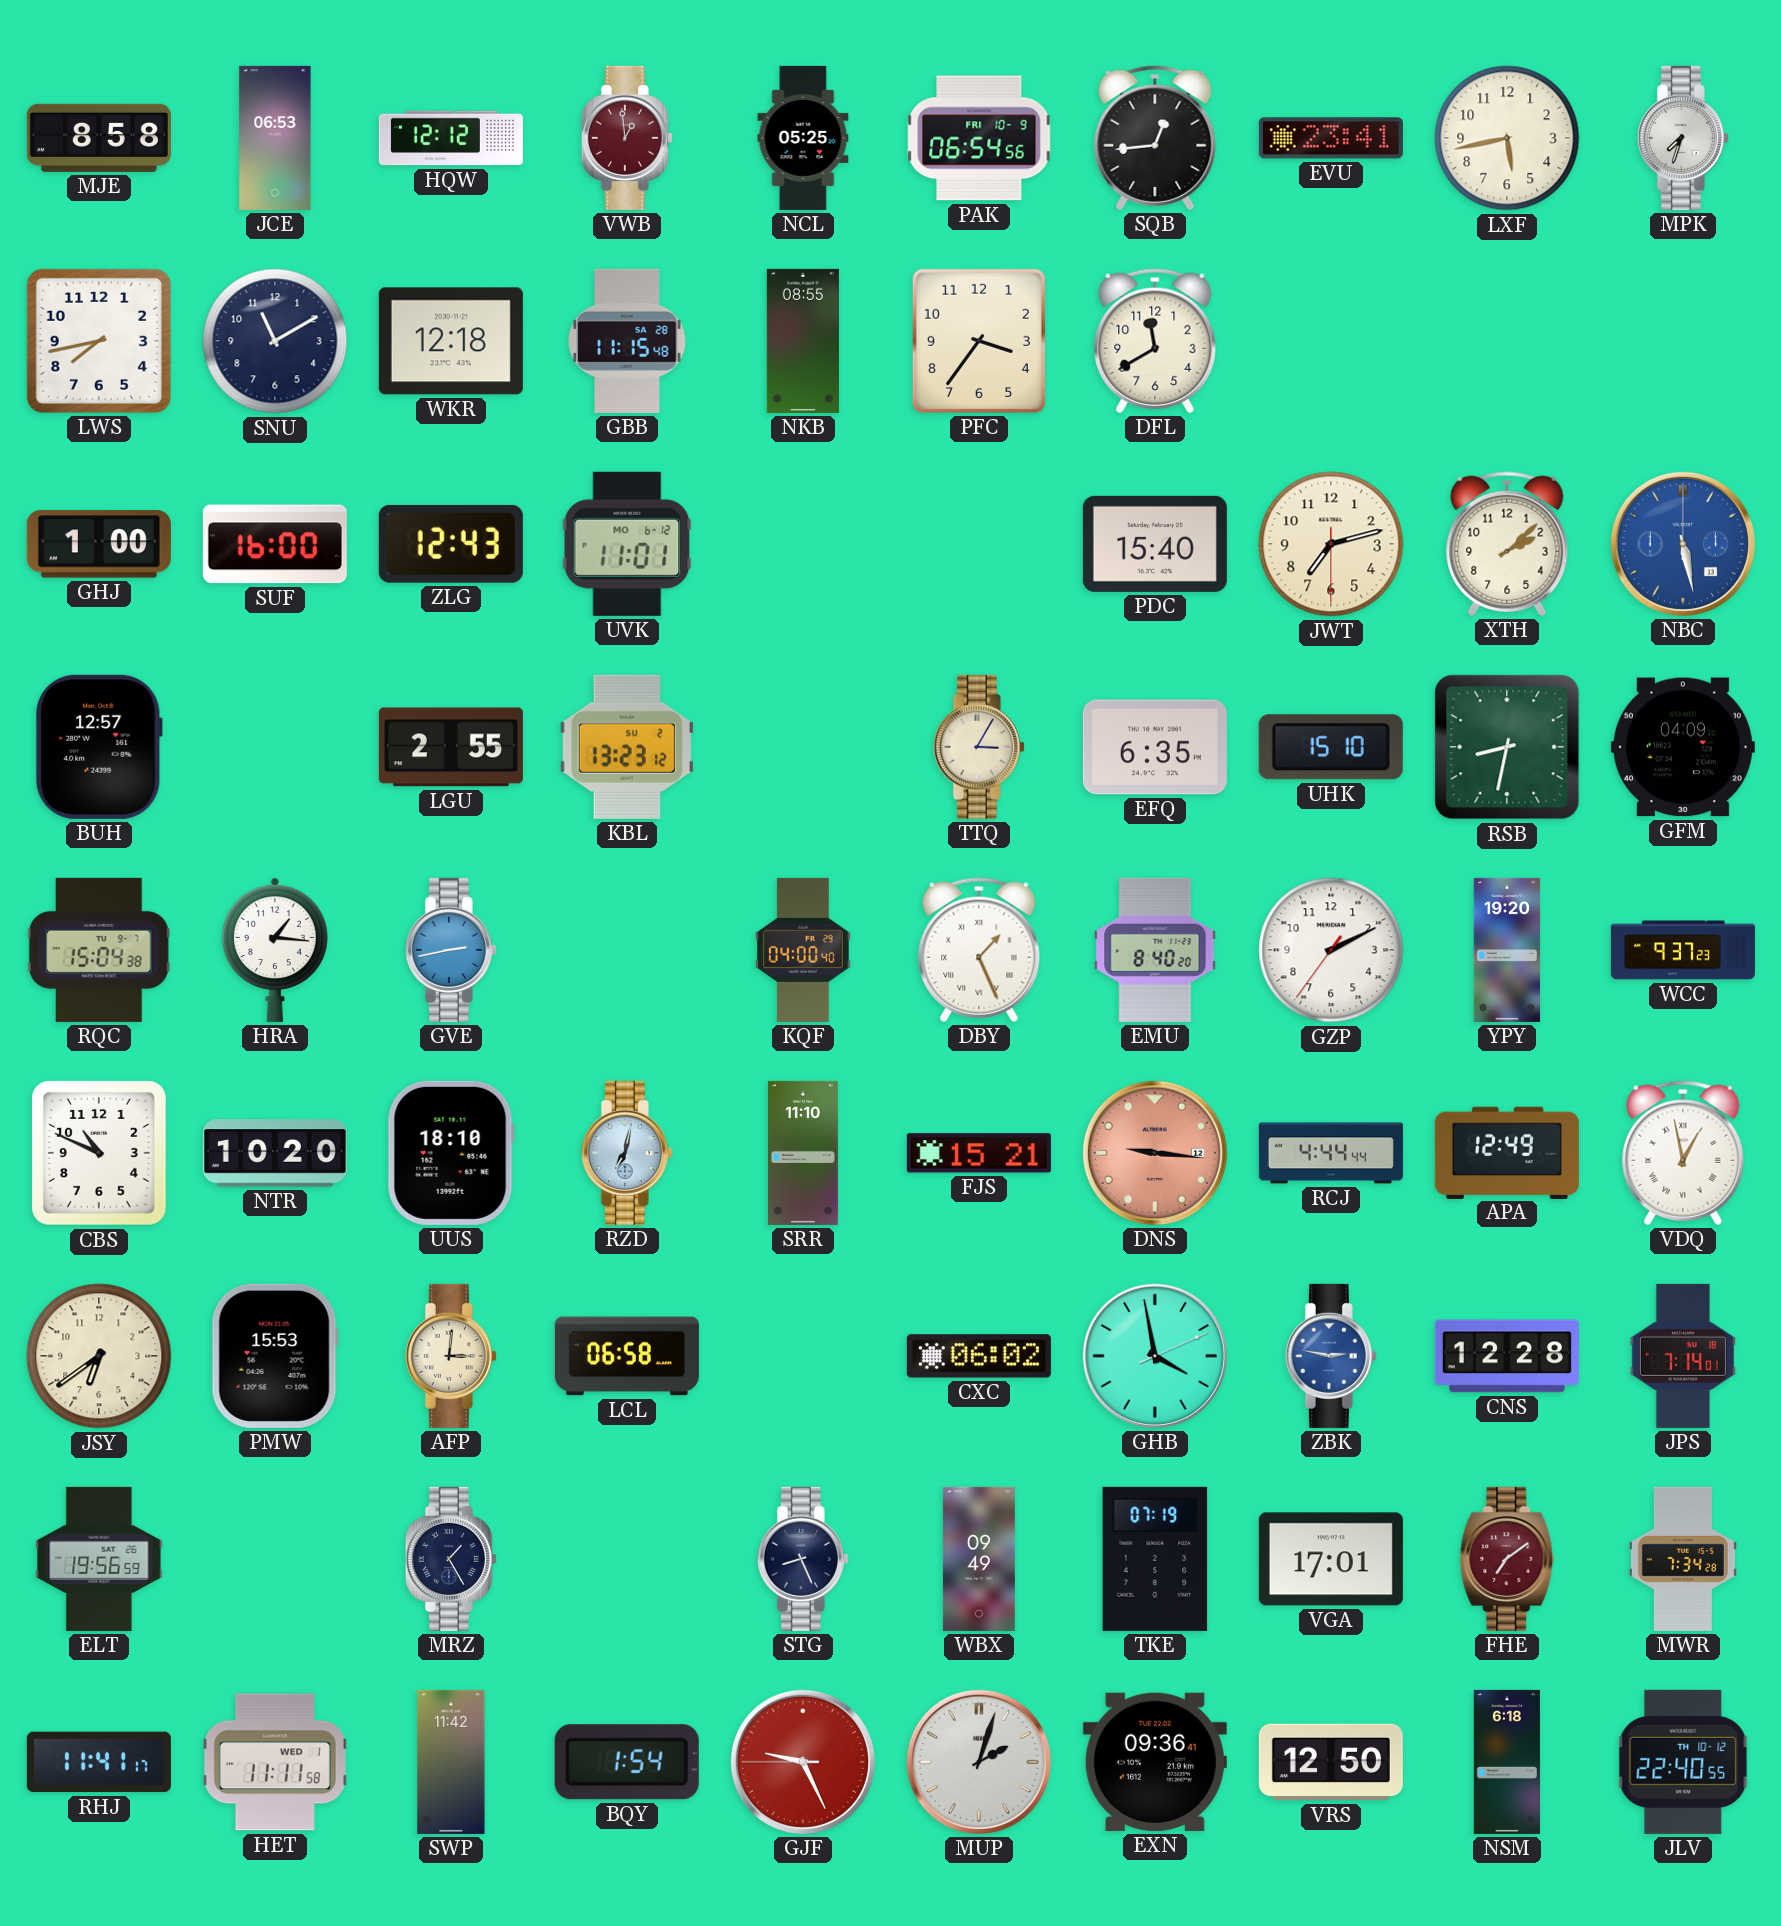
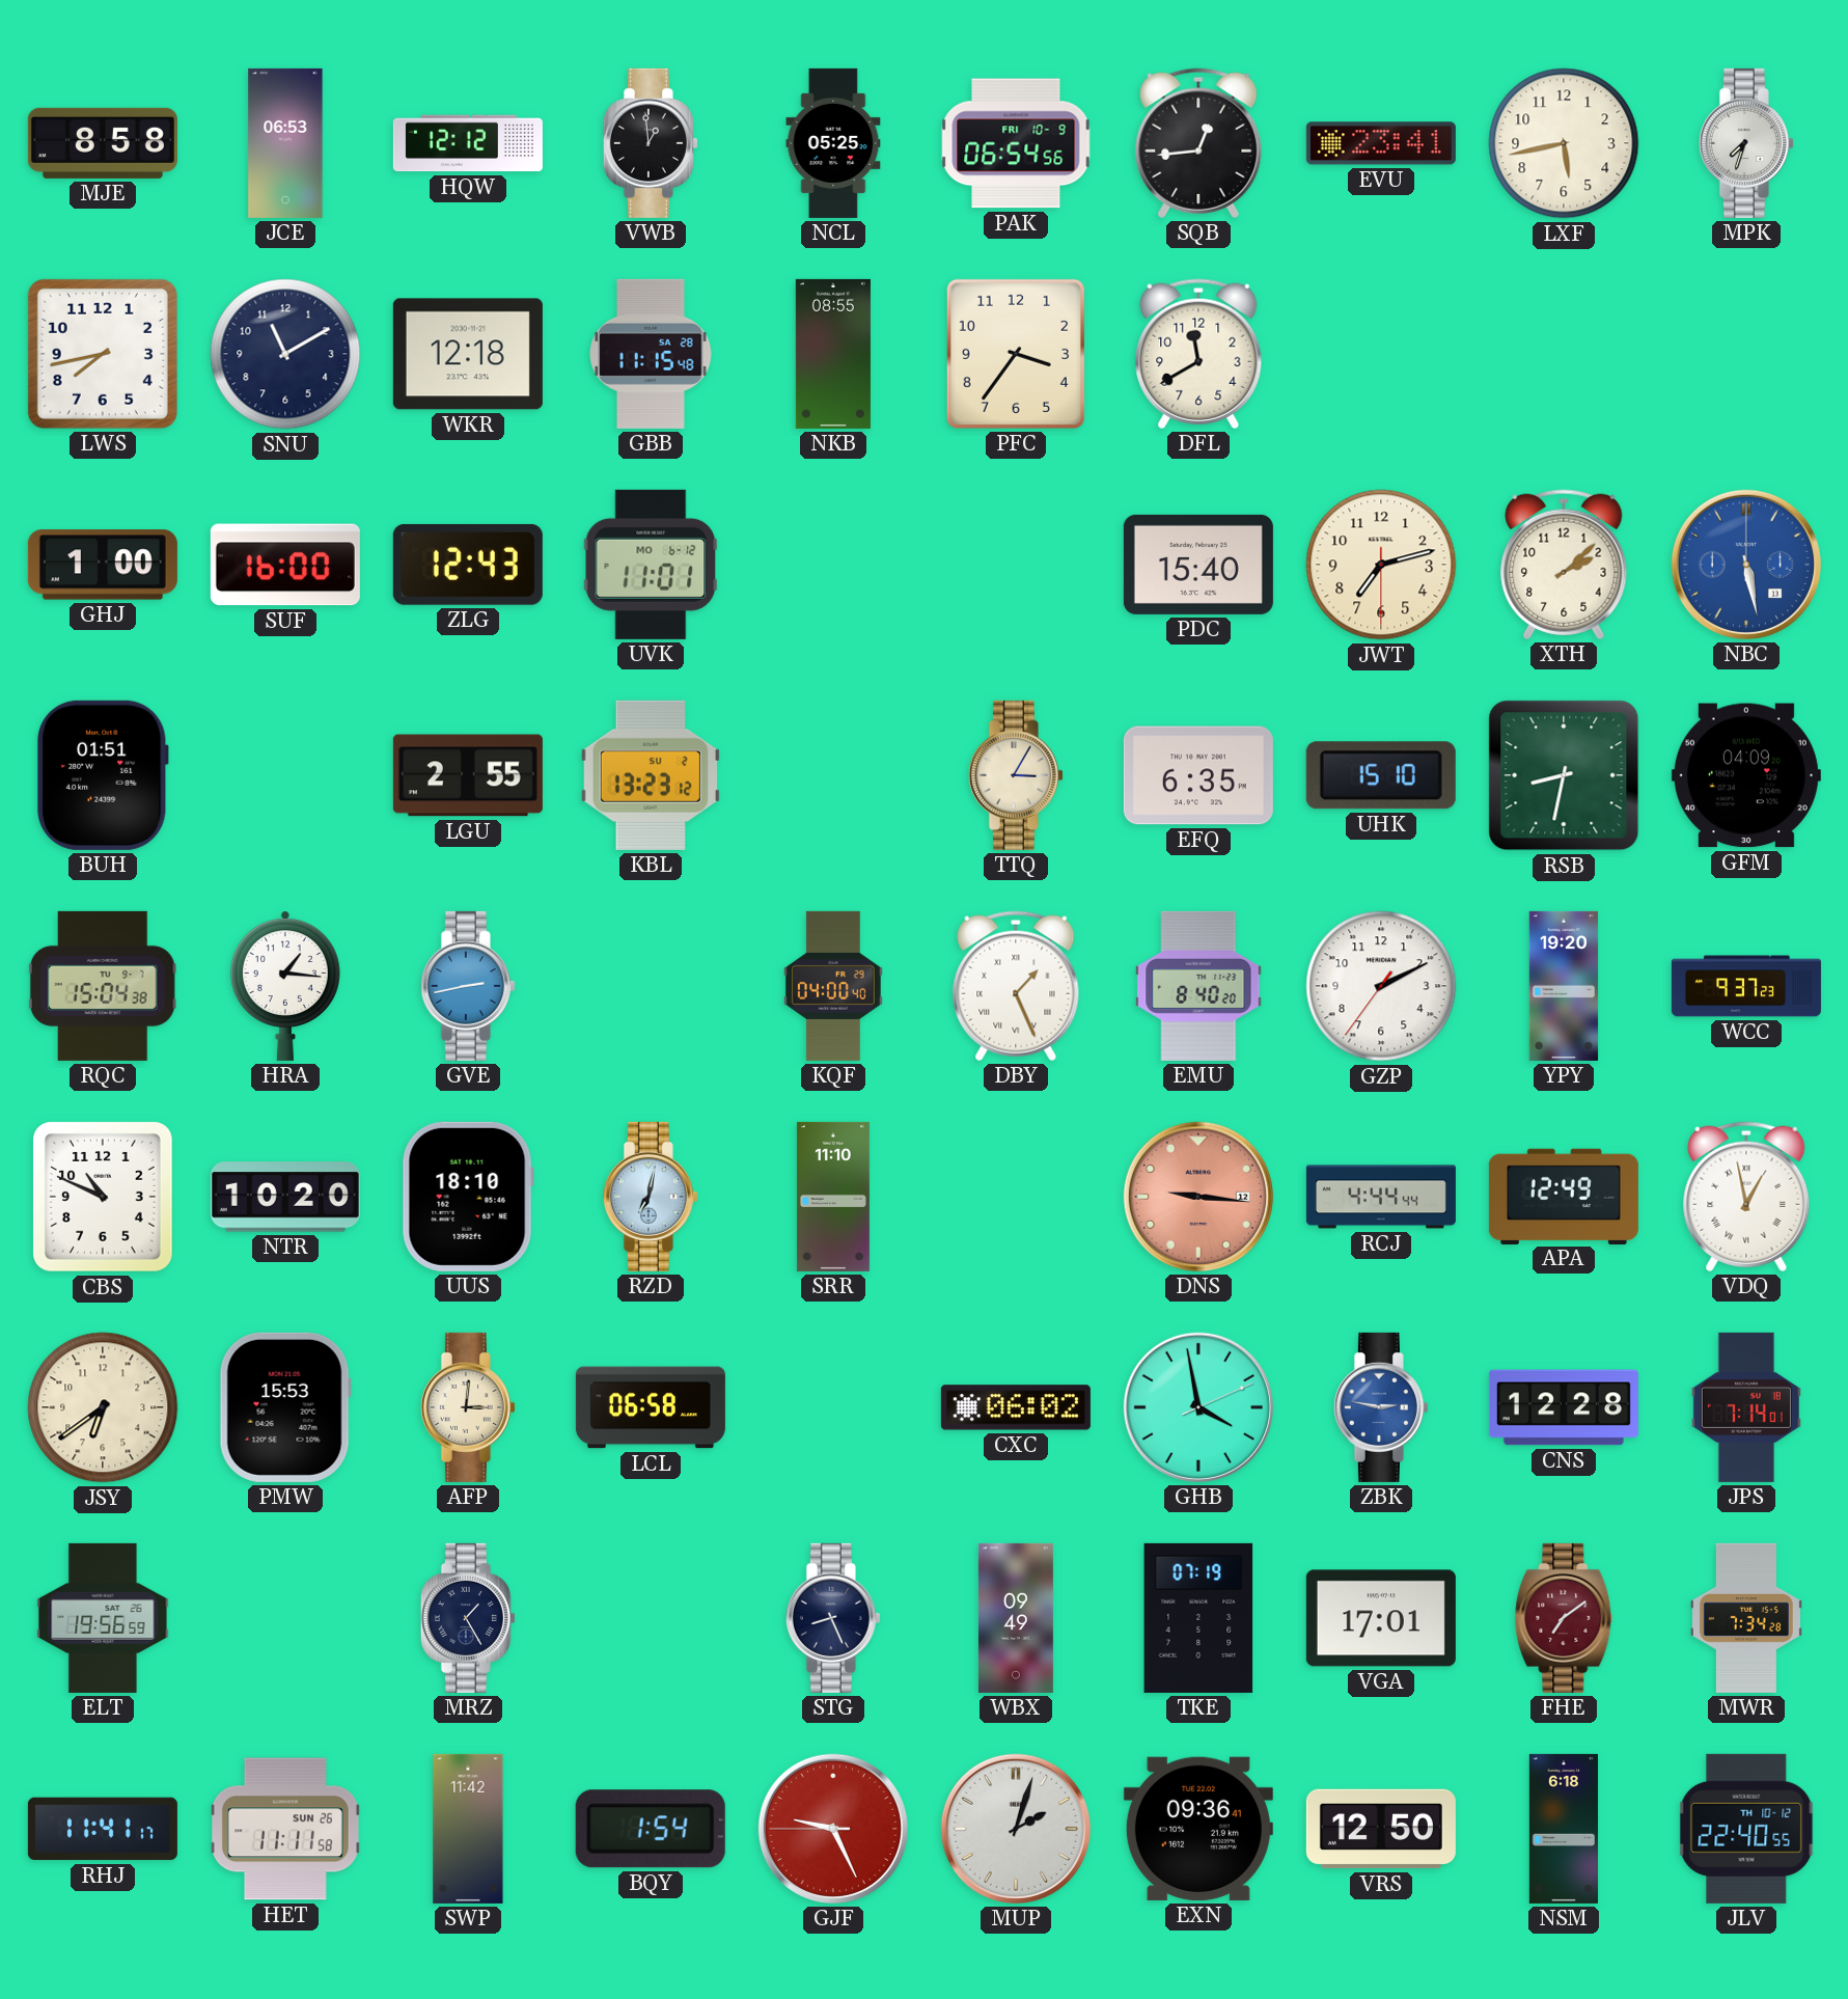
VWB dial: burgundy -> black (651, 143)
BUH: 12:57 -> 01:51 (103, 775)
FJS: 15:21 -> none (979, 1153)
HET date: WED 1 -> SUN 26 (285, 1829)
